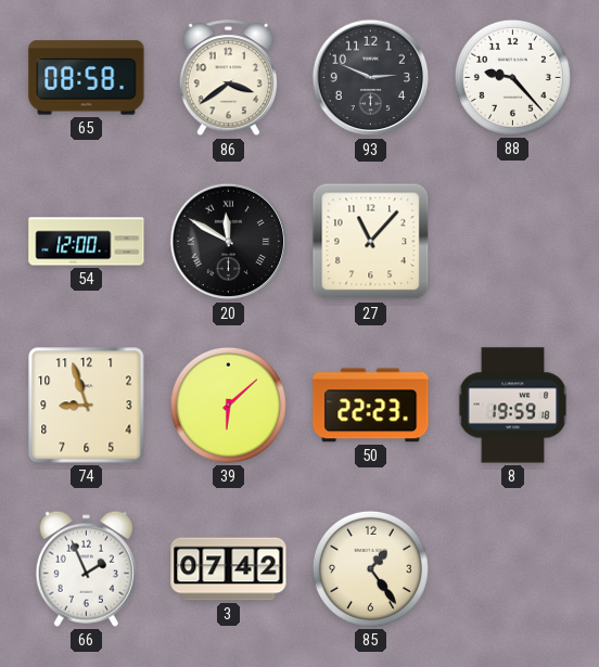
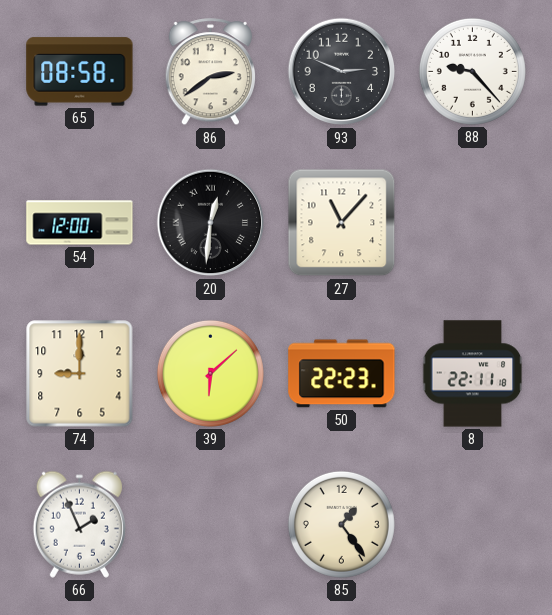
86: 3:39 -> 2:39 (210, 72)
20: 11:50 -> 12:31 (211, 223)
74: 8:57 -> 9:00 (80, 374)
8: 19:59 -> 22:11 (473, 374)
3: 07:42 -> none (229, 569)
